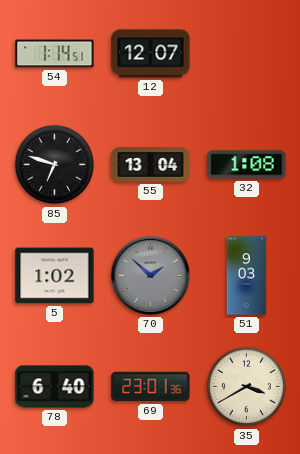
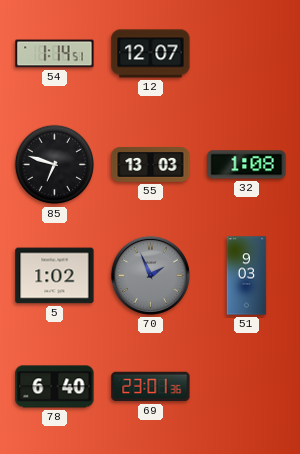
55: 13:04 -> 13:03 (151, 165)
70: 1:52 -> 1:56 (150, 275)
35: 3:40 -> none (247, 387)
